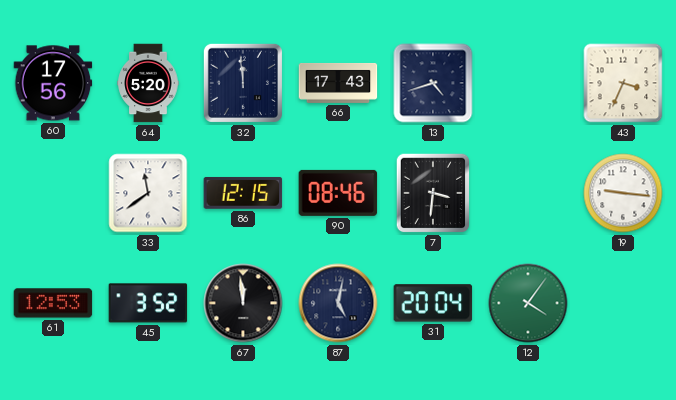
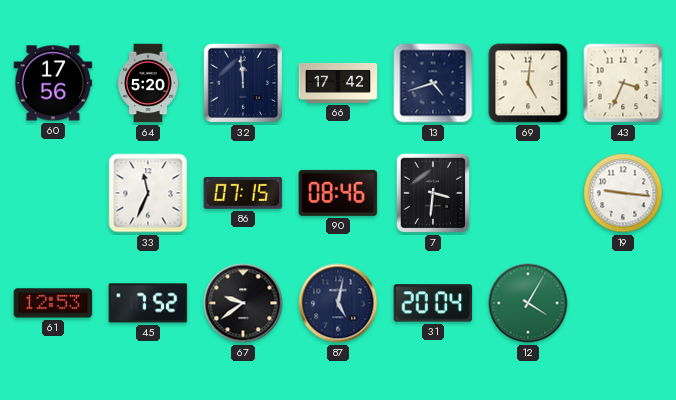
66: 17:43 -> 17:42 (338, 83)
69: none -> 5:01 (528, 83)
33: 11:39 -> 11:34 (148, 193)
86: 12:15 -> 07:15 (243, 193)
45: 3:52 -> 7:52 (148, 303)
67: 11:59 -> 9:39 (243, 303)
12: 4:06 -> 4:05 (528, 303)
